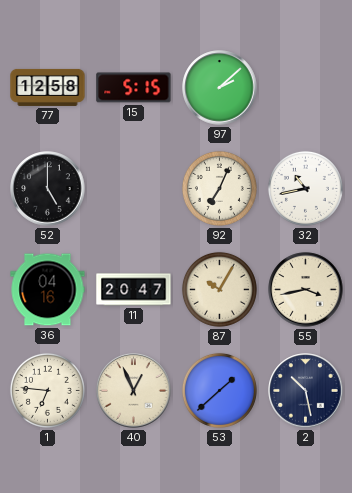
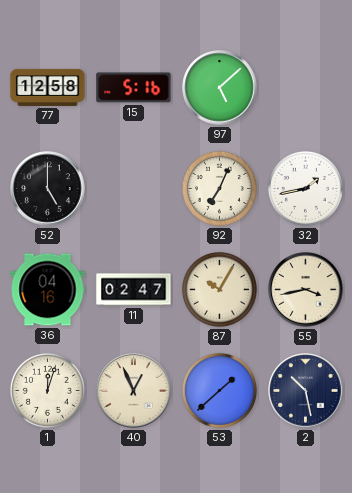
15: 5:15 -> 5:16 (134, 88)
97: 2:08 -> 5:08 (220, 88)
32: 10:43 -> 1:43 (305, 188)
11: 20:47 -> 02:47 (134, 290)
1: 6:46 -> 12:03 (47, 390)
